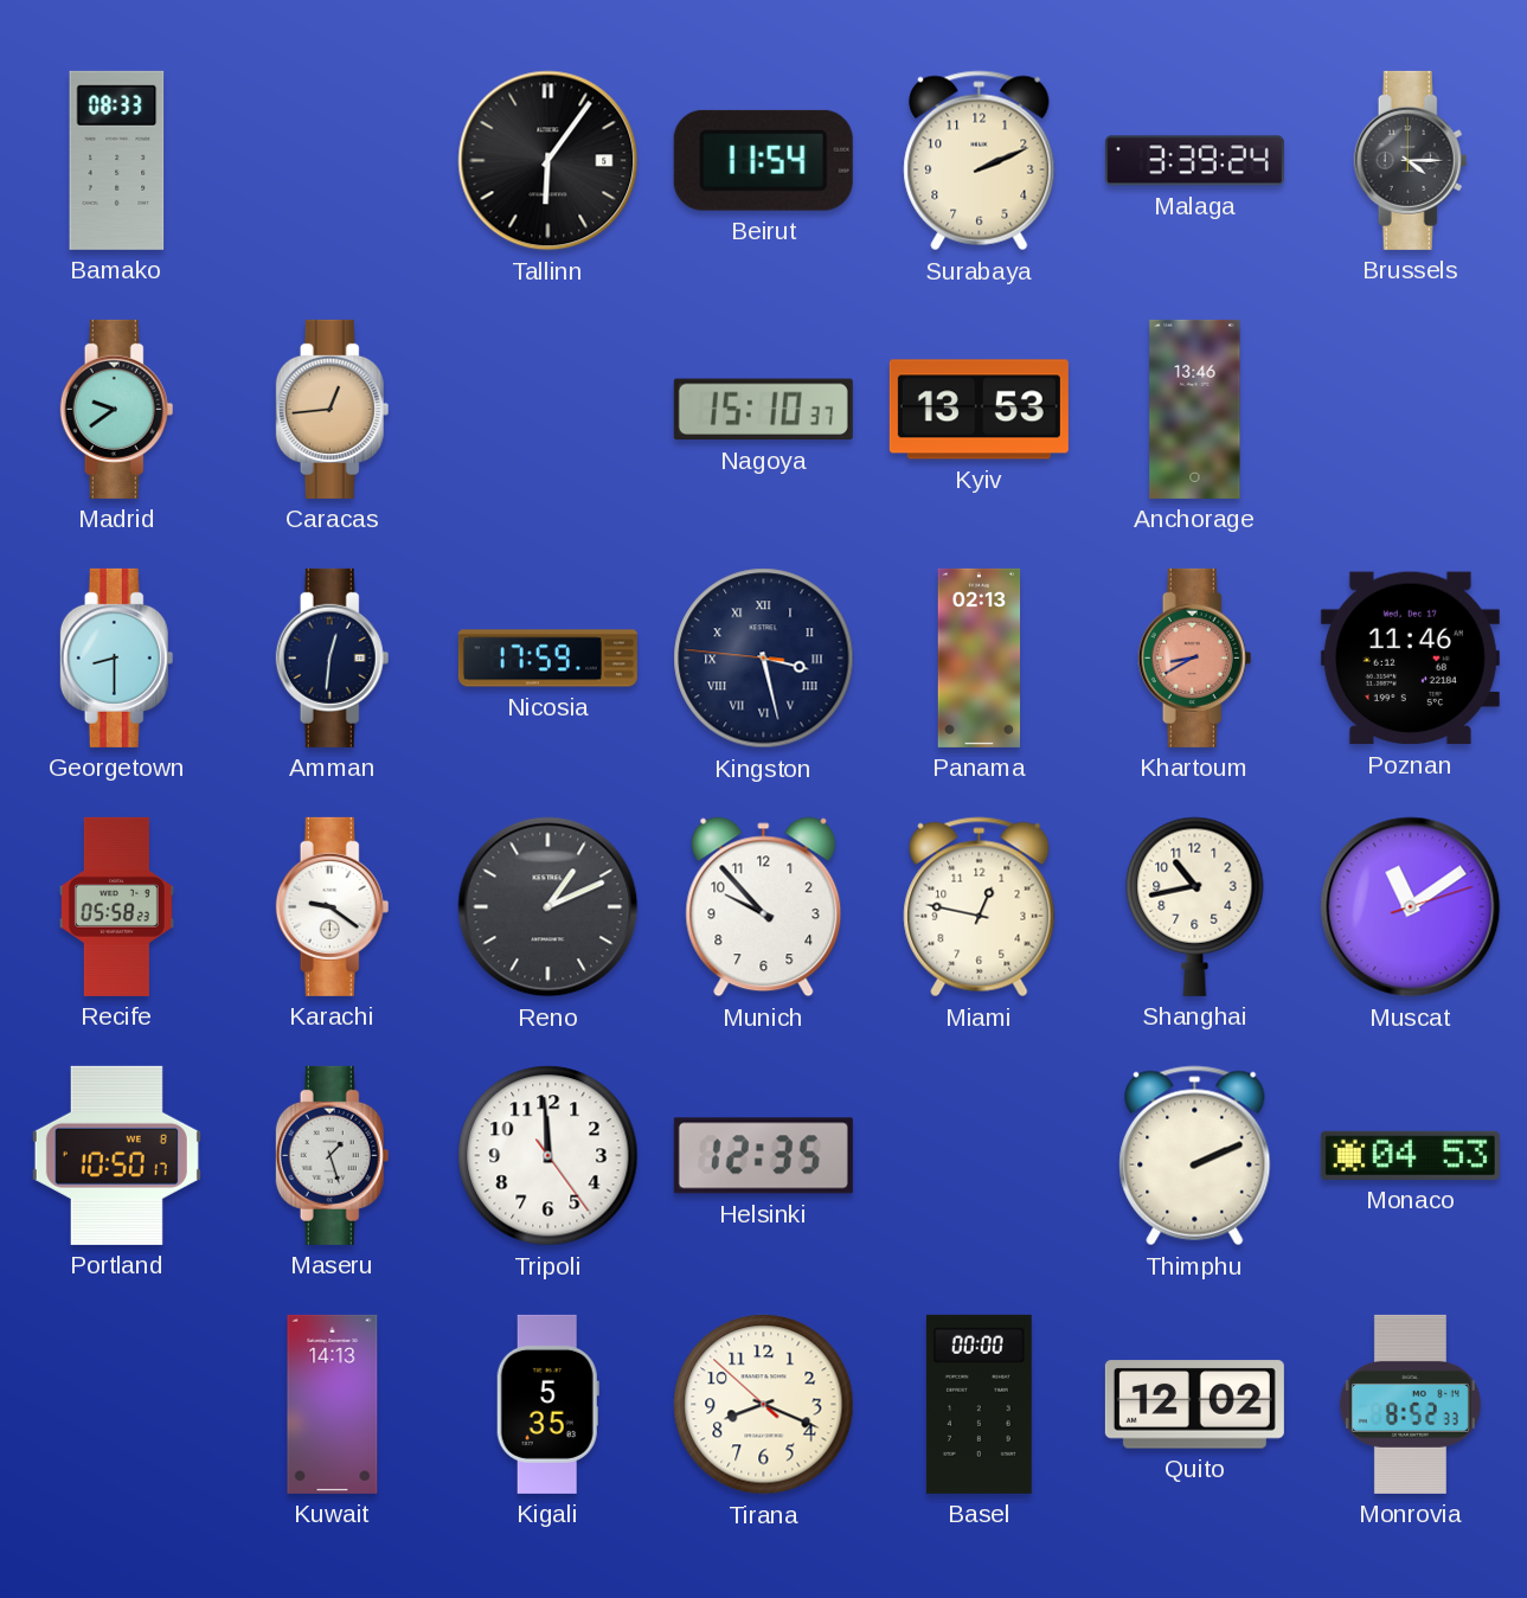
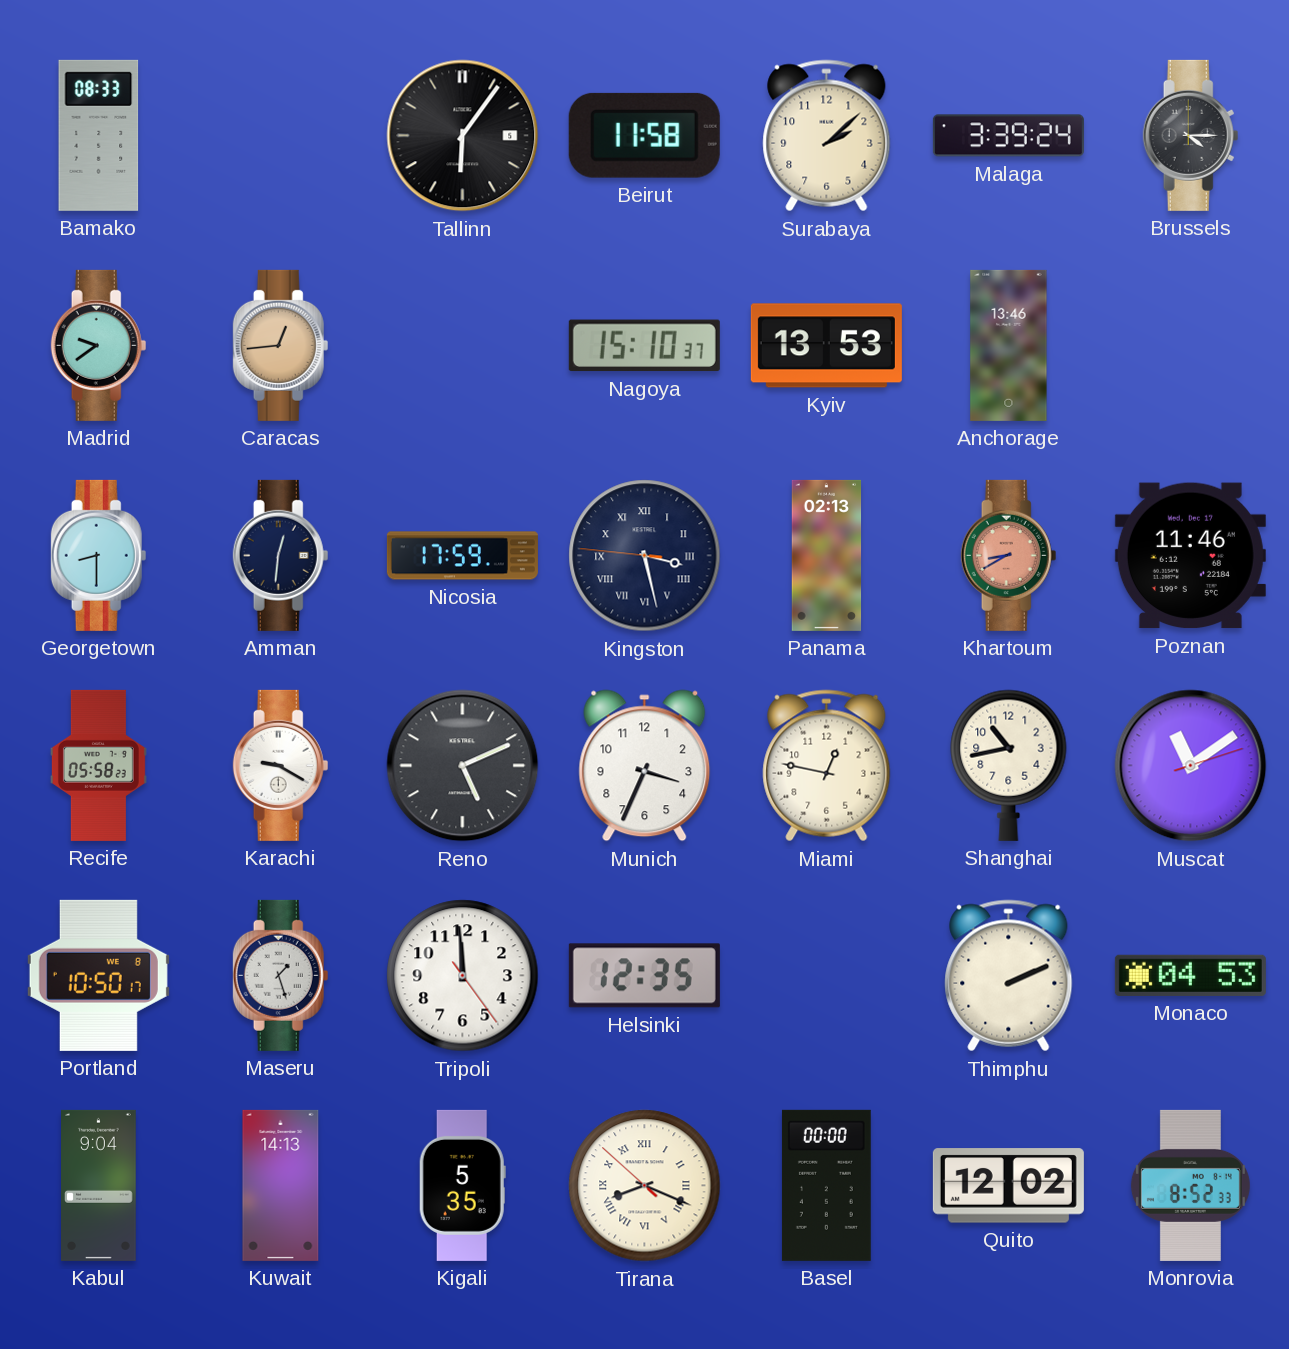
Beirut: 11:54 -> 11:58 (644, 135)
Surabaya: 2:11 -> 2:08 (827, 136)
Karachi: 9:21 -> 9:20 (281, 765)
Reno: 1:11 -> 5:11 (463, 766)
Munich: 9:53 -> 3:34 (645, 766)
Kabul: none -> 9:04 (99, 1185)
Tirana numerals: Arabic -> Roman (645, 1186)
